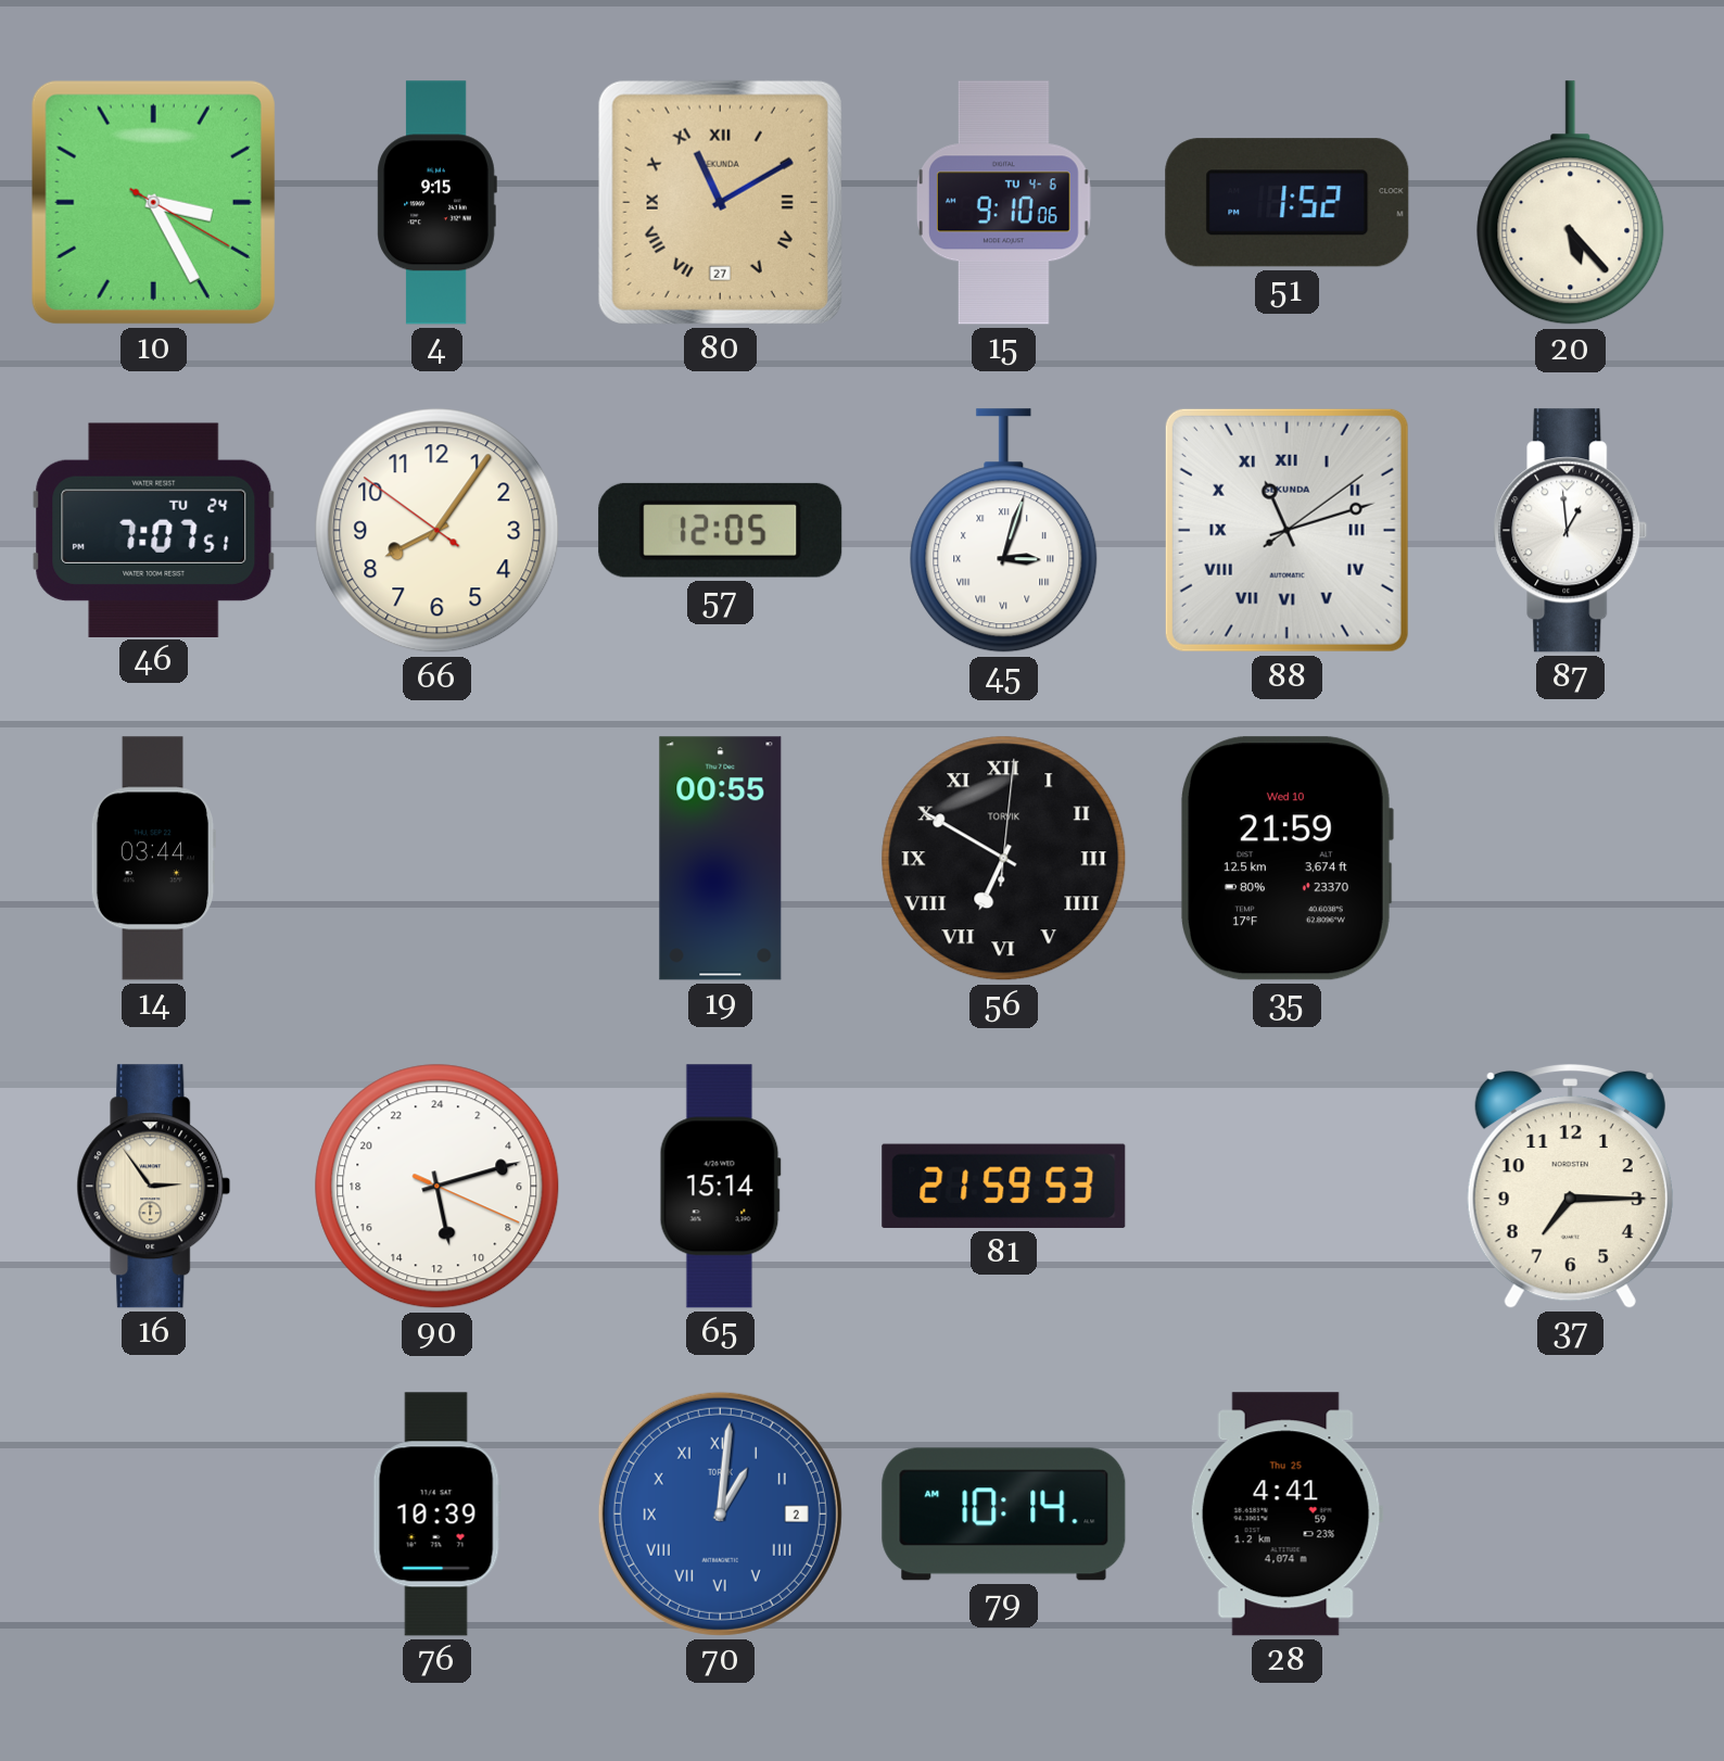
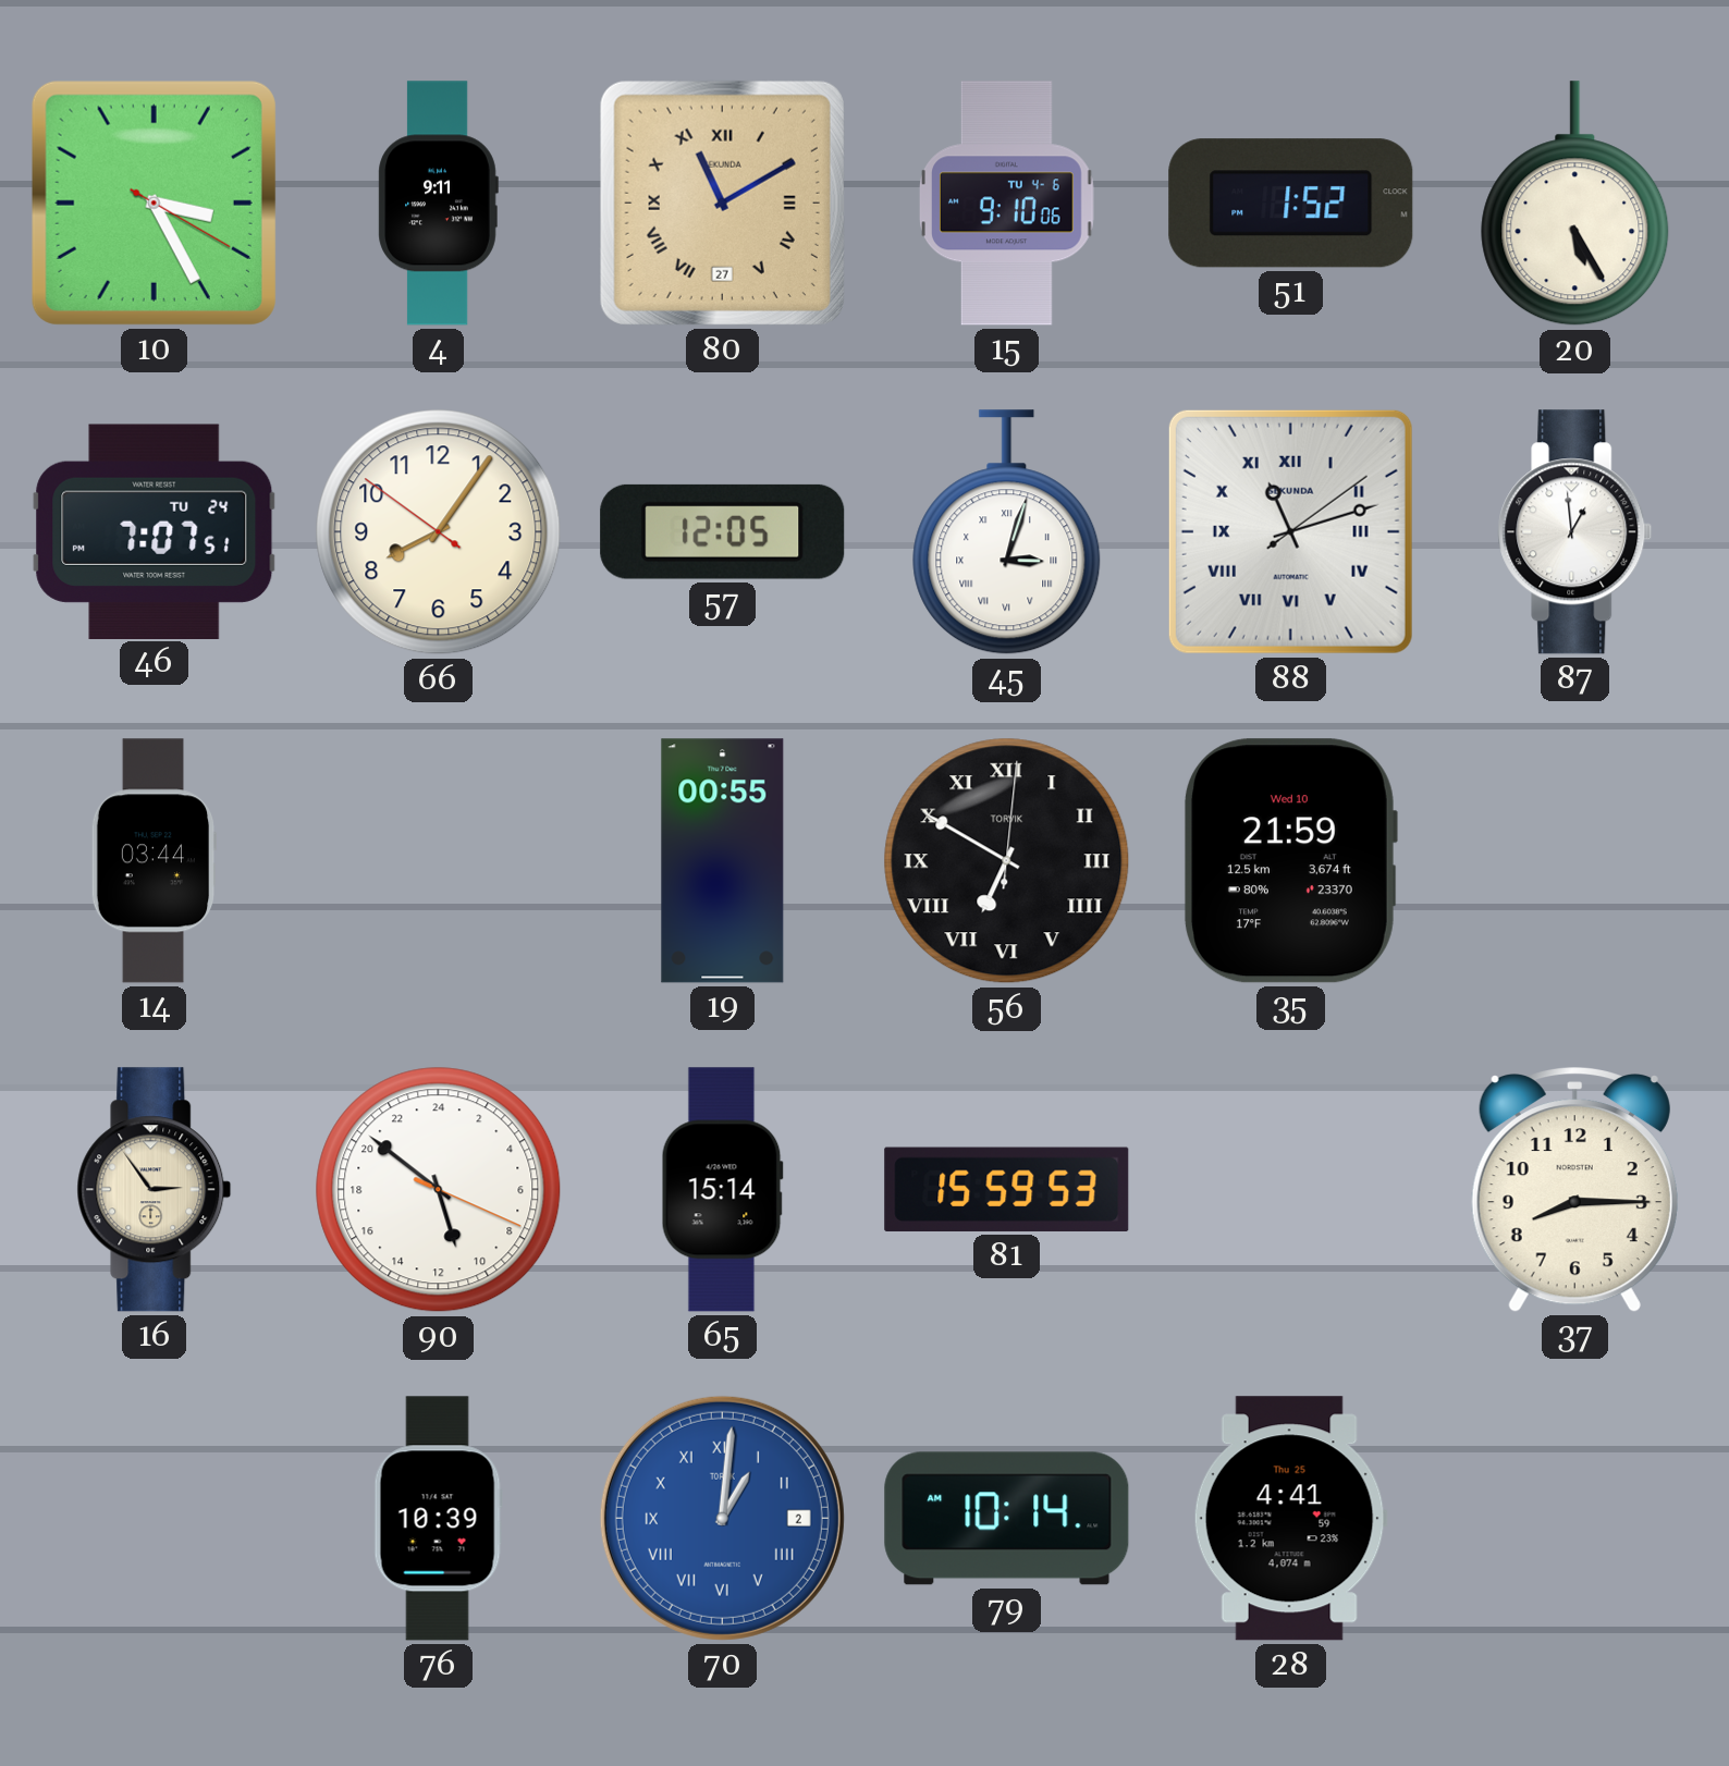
4: 9:15 -> 9:11 (438, 204)
20: 5:23 -> 5:25 (1575, 204)
90: 11:12 -> 10:51 (439, 1190)
81: 21:59 -> 15:59 (1007, 1189)
37: 7:15 -> 8:15 (1574, 1190)
